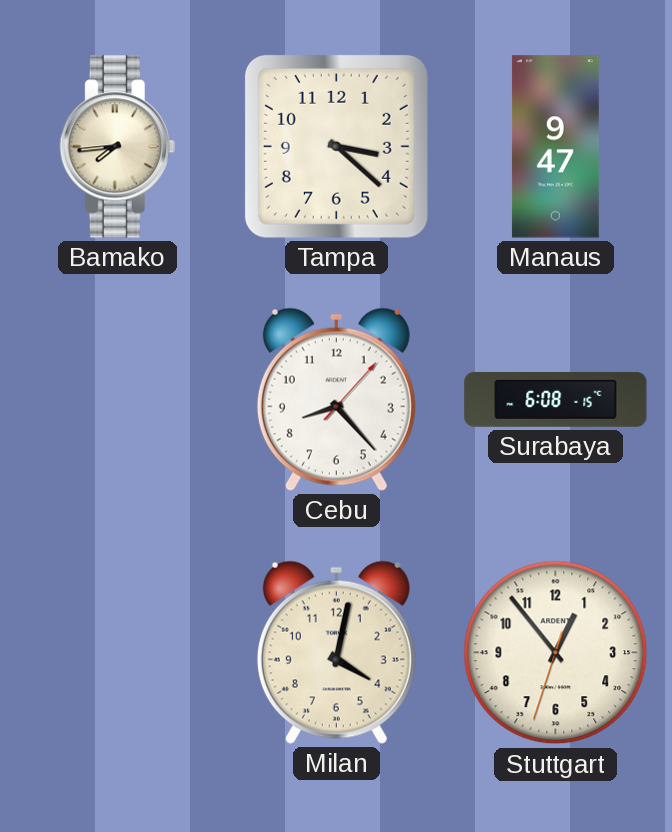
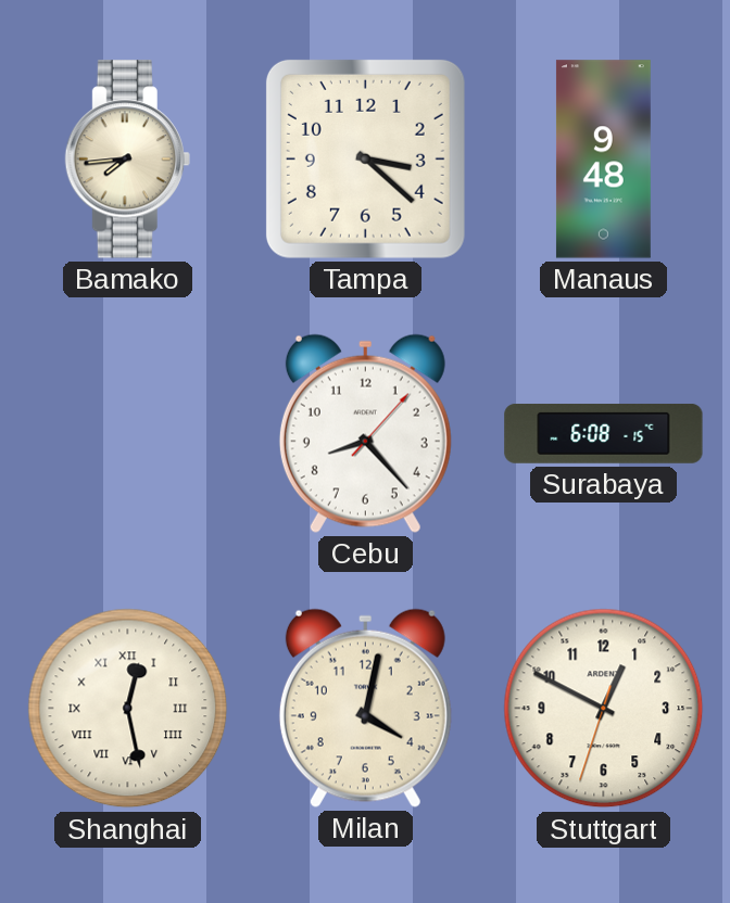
Manaus: 9:47 -> 9:48 (603, 160)
Shanghai: none -> 12:28 (128, 709)
Stuttgart: 12:53 -> 12:49 (604, 709)
